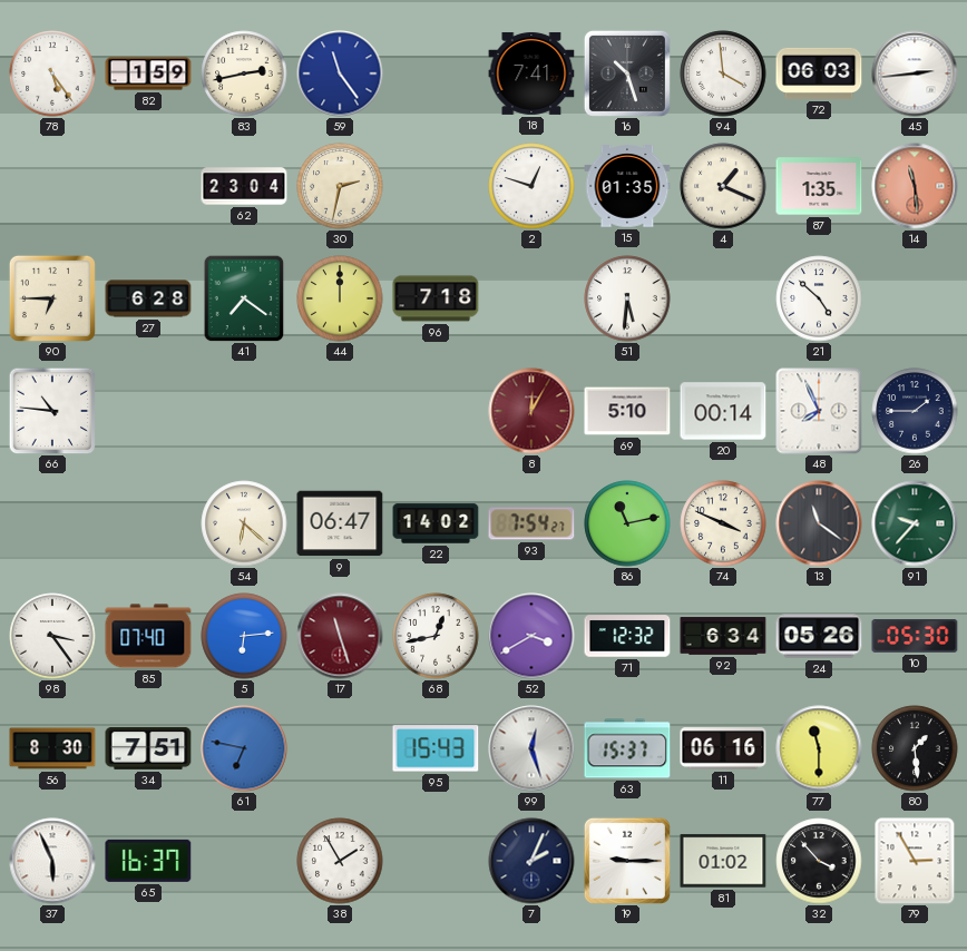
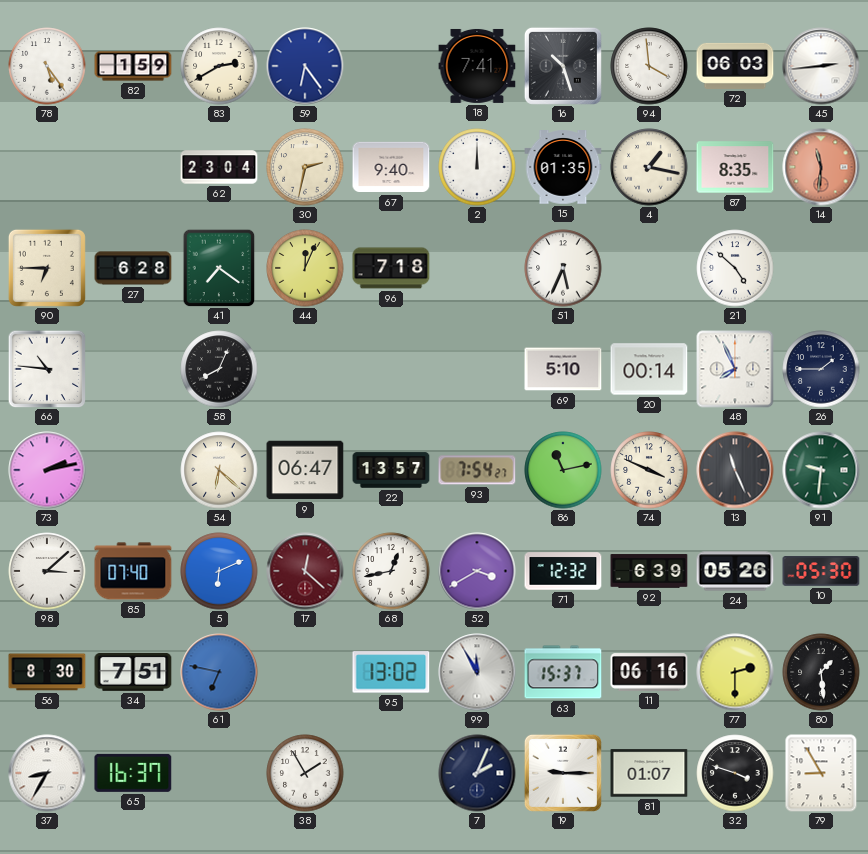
83: 2:43 -> 2:40 (219, 66)
59: 11:24 -> 6:24 (305, 66)
67: none -> 9:40 (391, 167)
2: 12:48 -> 12:00 (477, 167)
4: 1:19 -> 1:17 (649, 167)
87: 1:35 -> 8:35 (735, 167)
14: 11:29 -> 11:31 (821, 167)
44: 12:00 -> 12:04 (305, 268)
51: 5:31 -> 5:34 (563, 268)
58: none -> 8:04 (219, 369)
8: 12:05 -> none (531, 411)
73: none -> 2:13 (47, 470)
22: 14:02 -> 13:57 (391, 470)
13: 11:21 -> 11:26 (735, 470)
91: 9:37 -> 9:31 (821, 470)
98: 3:24 -> 3:08 (47, 571)
5: 6:14 -> 6:11 (219, 571)
17: 11:27 -> 12:22 (305, 571)
92: 6:34 -> 6:39 (649, 571)
95: 15:43 -> 13:02 (391, 672)
99: 12:27 -> 11:55 (477, 672)
77: 11:30 -> 2:30 (735, 672)
37: 5:56 -> 8:35 (47, 773)
81: 01:02 -> 01:07 (649, 773)
32: 3:53 -> 3:48 (735, 773)
79: 2:55 -> 8:55 (821, 773)
